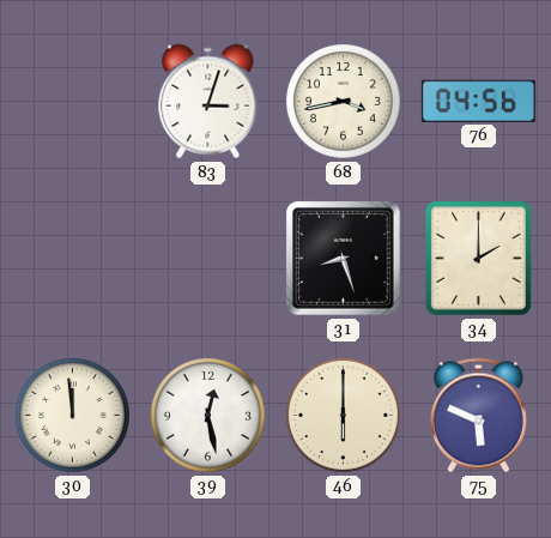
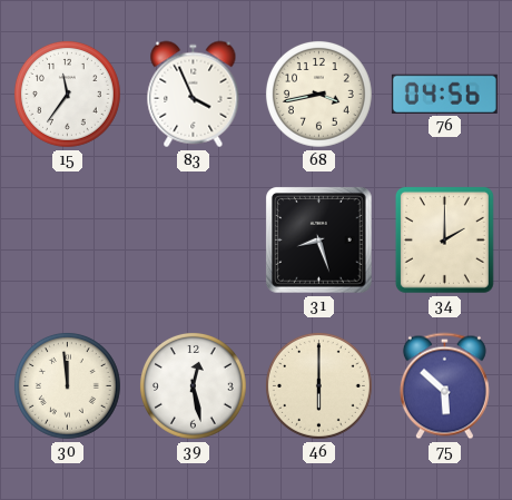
15: none -> 11:36 (67, 94)
83: 3:03 -> 3:56 (194, 95)
75: 5:49 -> 5:52 (444, 386)
